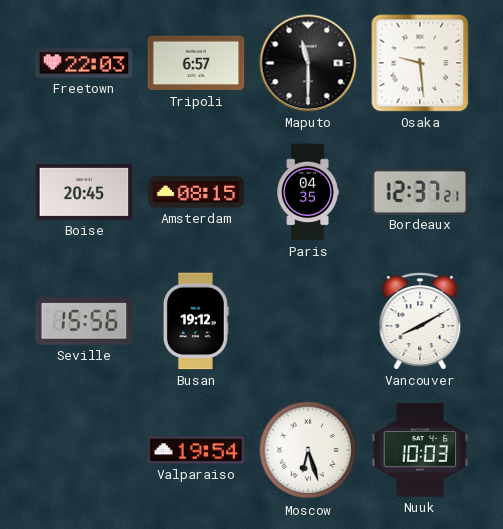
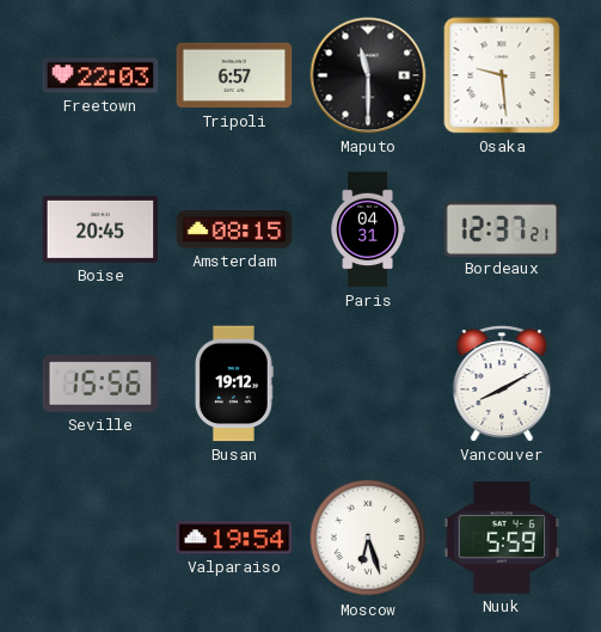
Paris: 04:35 -> 04:31 (368, 229)
Nuuk: 10:03 -> 5:59 (502, 538)
